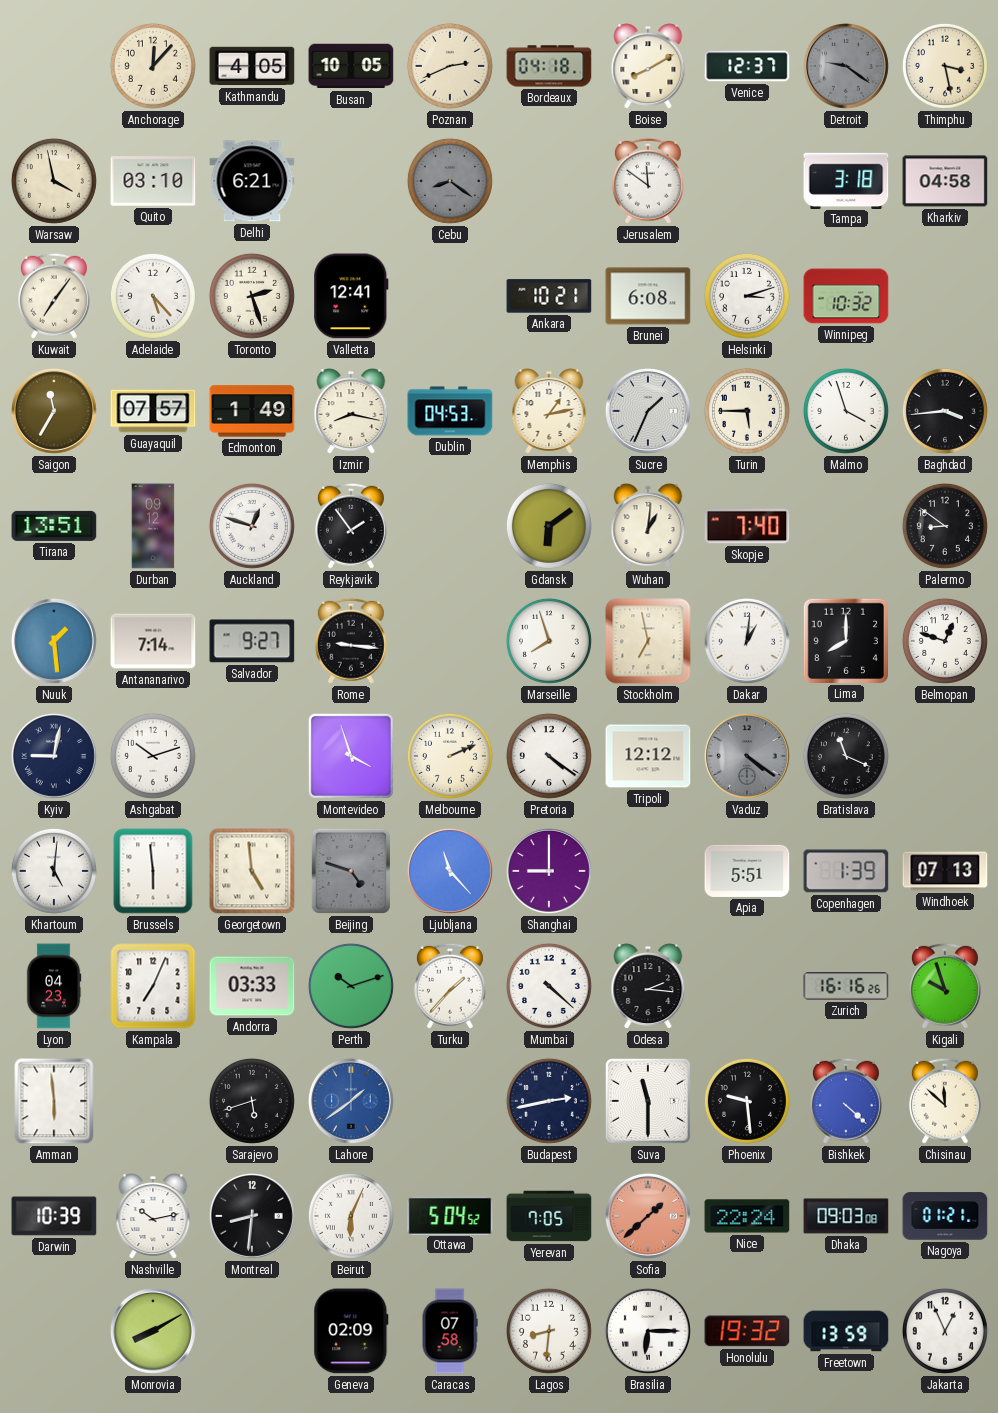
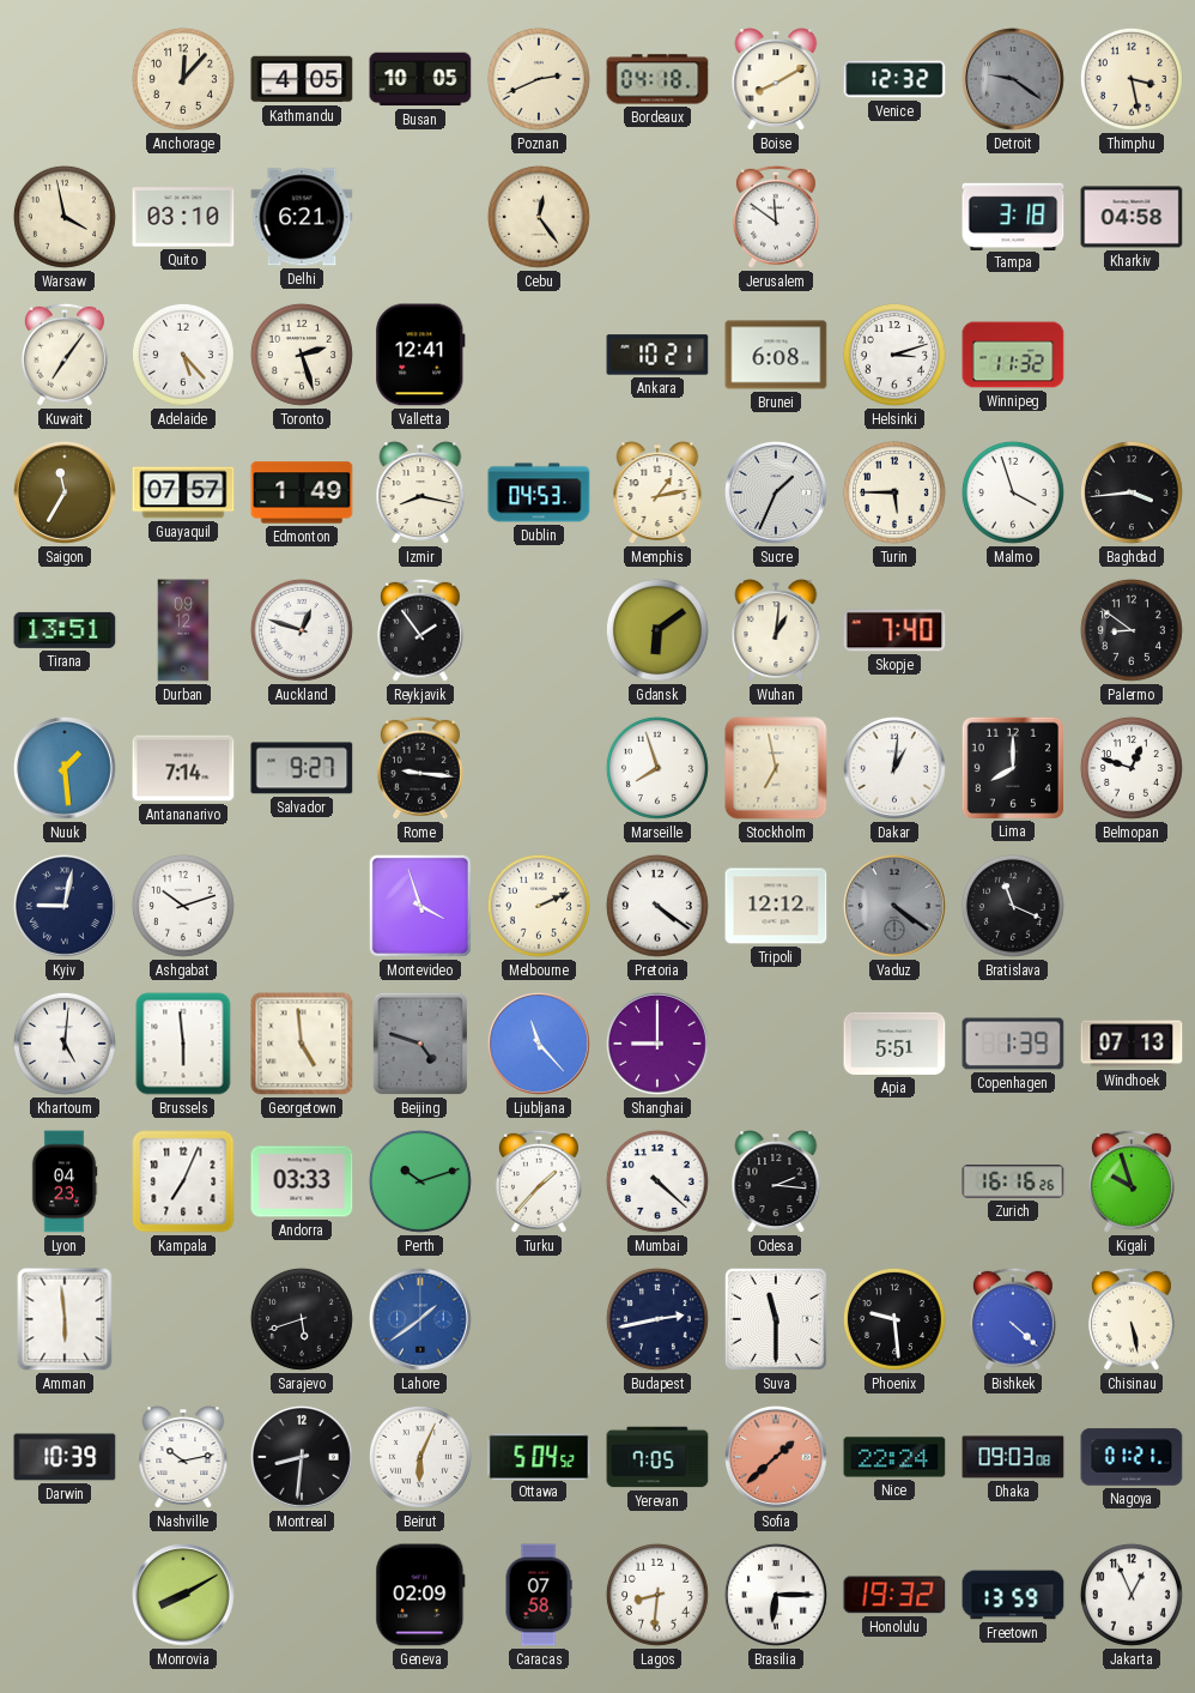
Venice: 12:37 -> 12:32 (894, 79)
Cebu: 8:21 -> 12:24 (539, 217)
Cebu dial: grey -> cream (539, 217)
Winnipeg: 10:32 -> 11:32 (1013, 355)
Chisinau: 11:52 -> 5:28 (1132, 1319)
